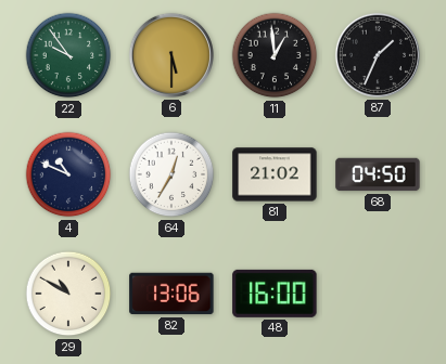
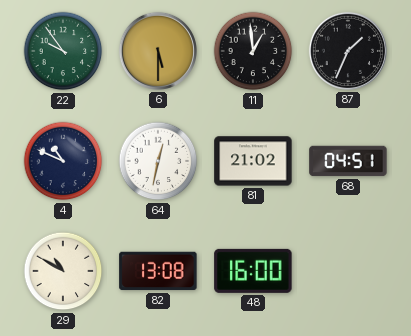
64: 12:35 -> 12:32 (158, 161)
68: 04:50 -> 04:51 (348, 161)
82: 13:06 -> 13:08 (158, 271)
